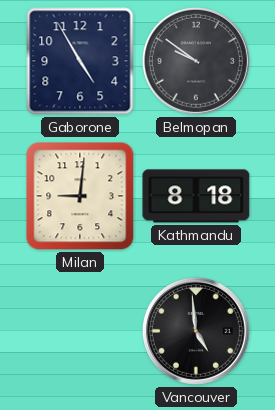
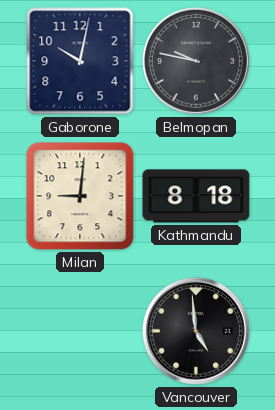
Gaborone: 4:55 -> 10:02 (80, 61)
Belmopan: 9:51 -> 9:47 (196, 61)
